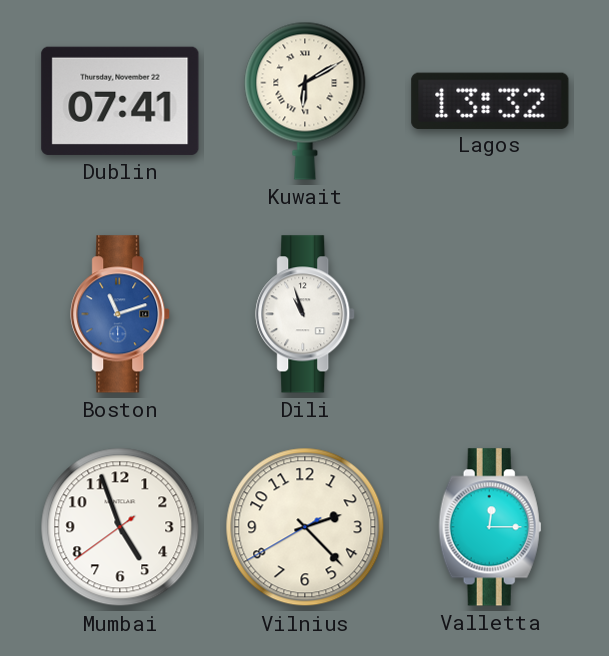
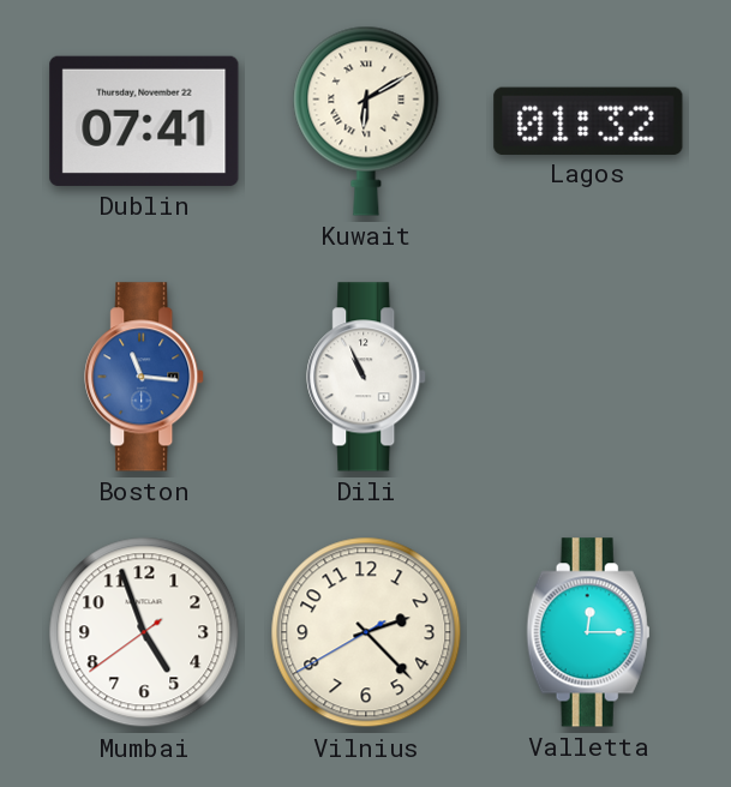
Lagos: 13:32 -> 01:32 (588, 120)
Boston: 11:12 -> 11:16 (145, 377)
Dili: 10:57 -> 10:56 (367, 377)
